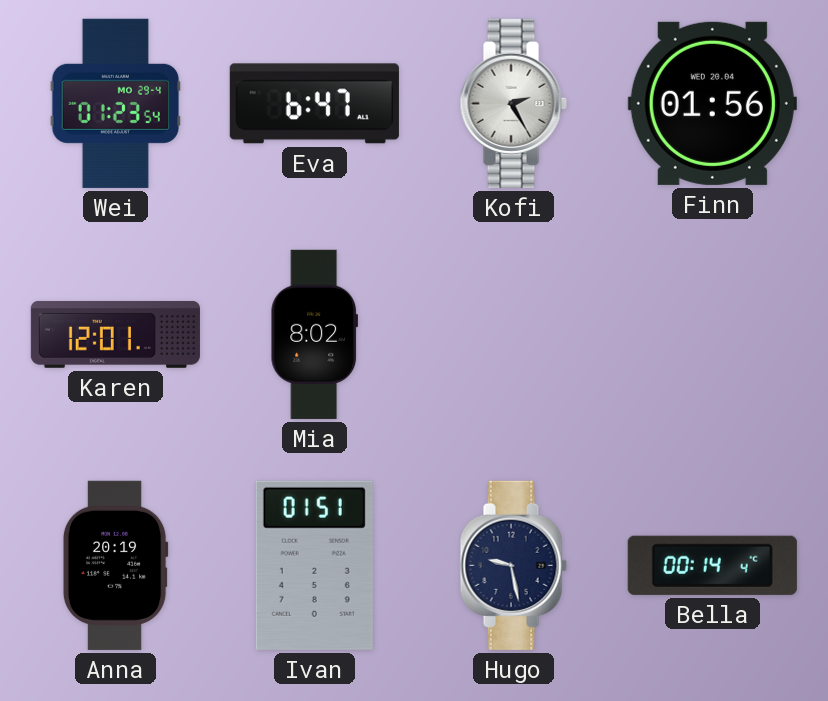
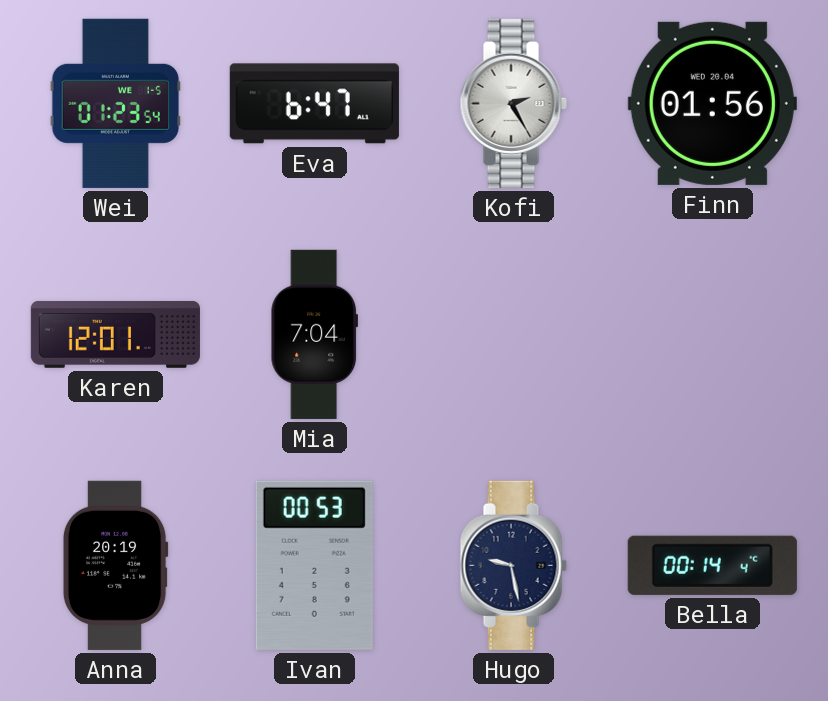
Wei date: MO 29-4 -> WE 1-5 (116, 103)
Mia: 8:02 -> 7:04 (314, 334)
Ivan: 01:51 -> 00:53 (314, 565)
